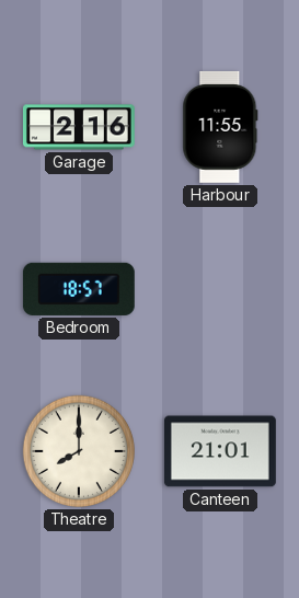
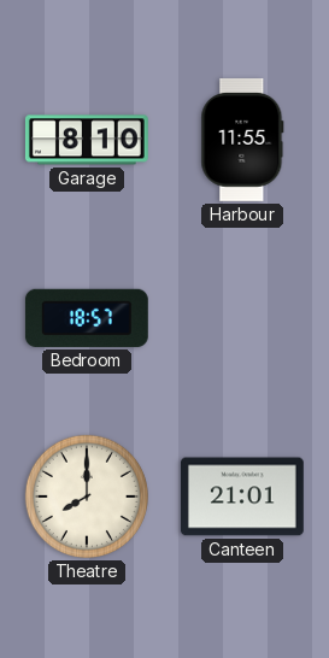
Garage: 2:16 -> 8:10 (87, 140)
